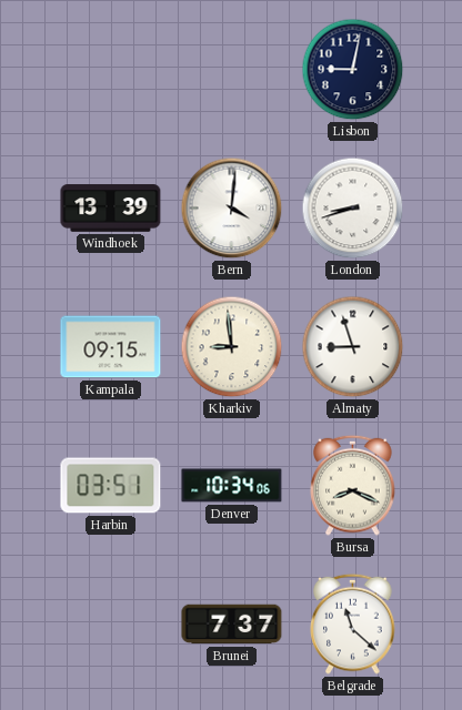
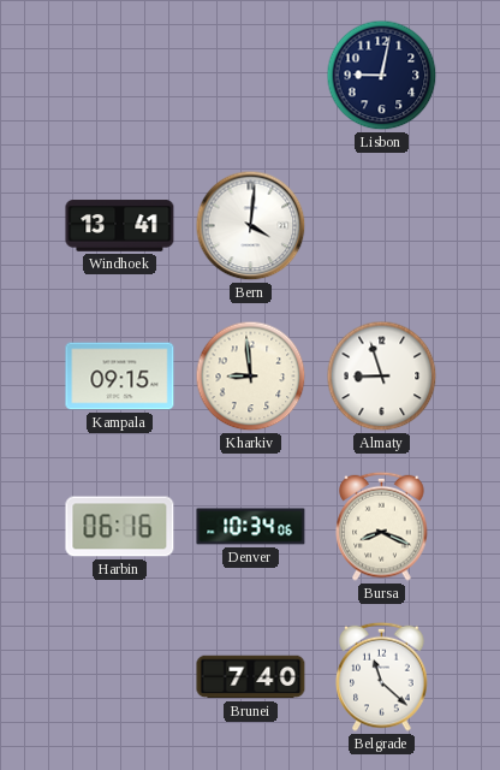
Windhoek: 13:39 -> 13:41 (120, 226)
London: 8:42 -> none (353, 209)
Harbin: 03:51 -> 06:16 (120, 527)
Brunei: 7:37 -> 7:40 (251, 677)
